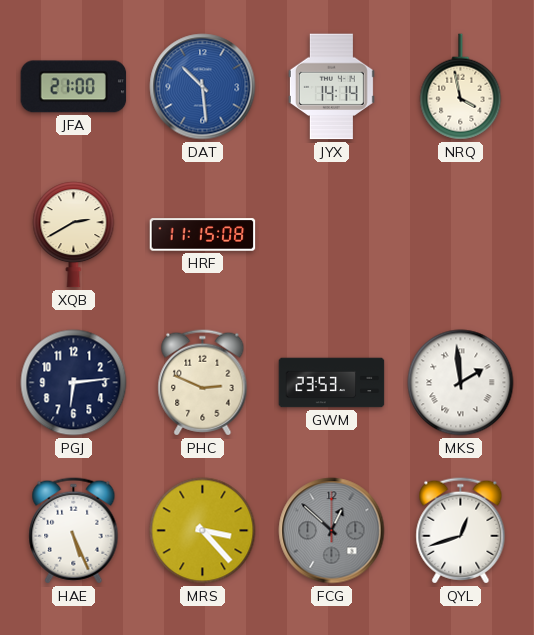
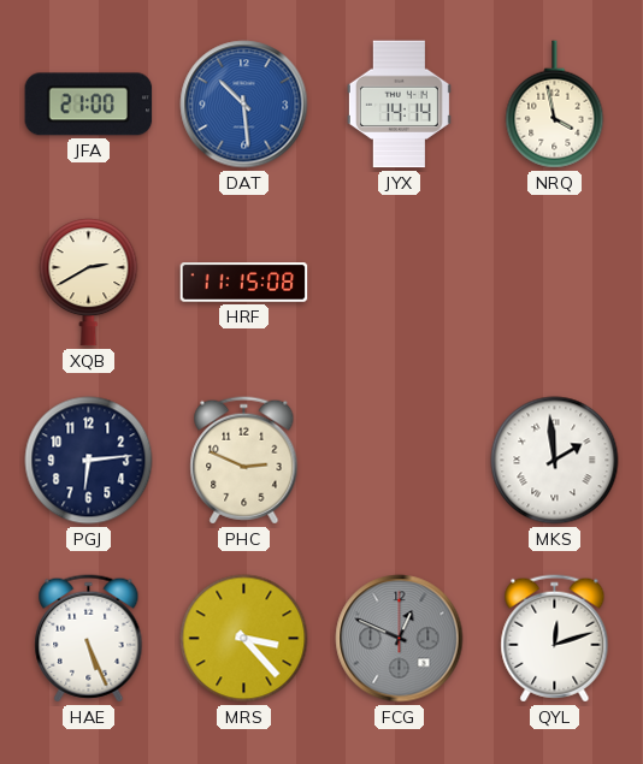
GWM: 23:53 -> none (332, 383)
FCG: 12:52 -> 12:49 (400, 639)
QYL: 12:42 -> 12:12 (555, 639)
